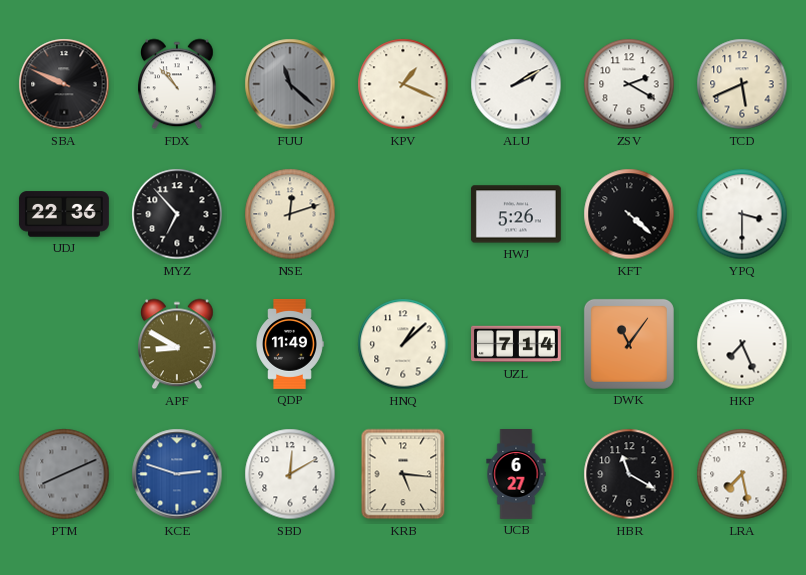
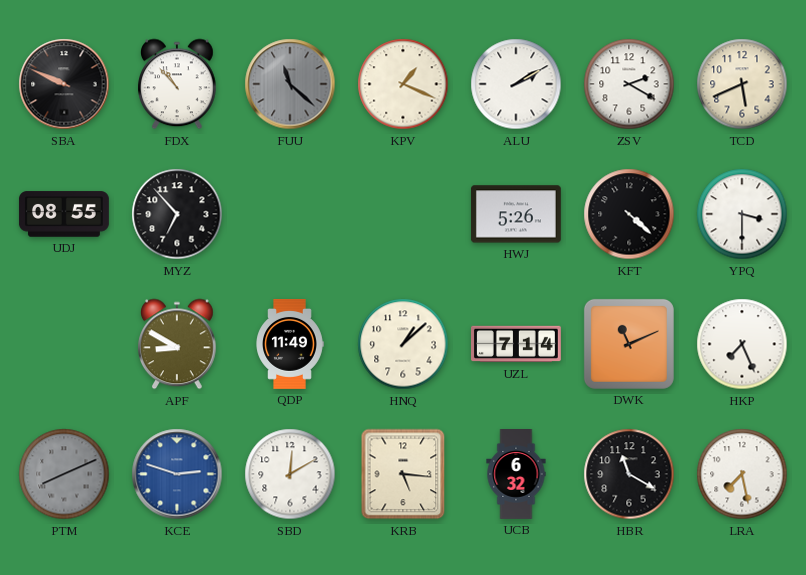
UDJ: 22:36 -> 08:55 (64, 214)
NSE: 12:12 -> none (290, 214)
DWK: 11:06 -> 11:11 (629, 344)
UCB: 6:27 -> 6:32 (516, 475)
